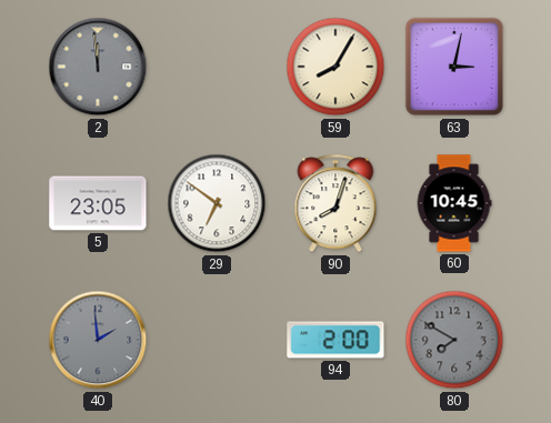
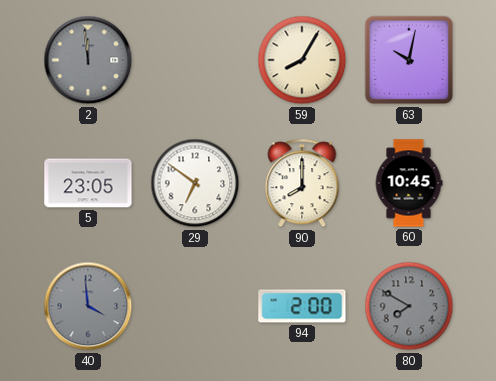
63: 3:02 -> 10:02 (409, 60)
90: 8:03 -> 8:00 (302, 184)
40: 1:59 -> 3:59 (88, 306)
